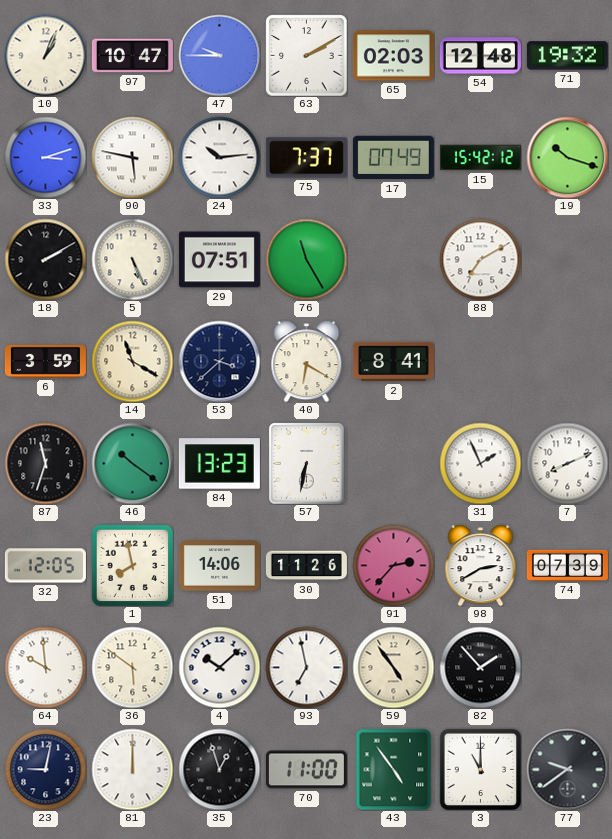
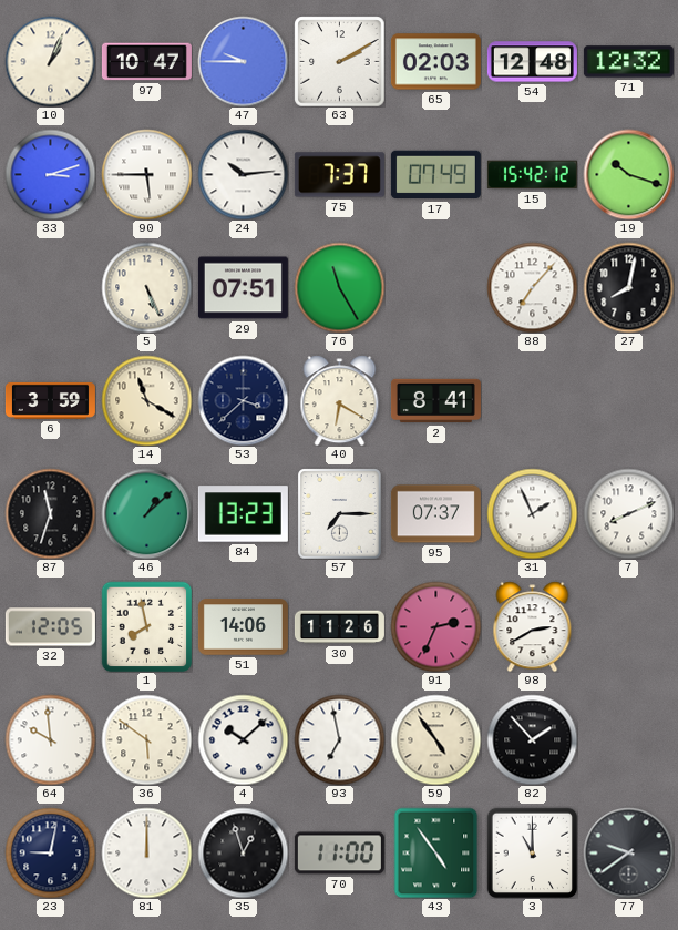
71: 19:32 -> 12:32 (628, 62)
90: 5:47 -> 5:45 (146, 174)
18: 2:10 -> none (45, 259)
88: 7:10 -> 7:07 (532, 287)
27: none -> 8:02 (628, 287)
46: 10:21 -> 1:08 (146, 513)
57: 6:32 -> 7:15 (340, 513)
95: none -> 07:37 (435, 514)
91: 2:37 -> 2:34 (435, 626)
74: 07:39 -> none (567, 565)
